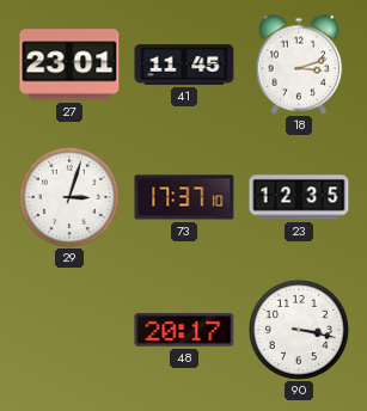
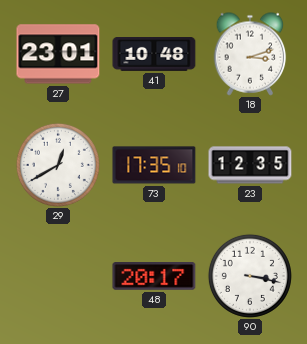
41: 11:45 -> 10:48 (154, 55)
29: 3:03 -> 12:40 (58, 165)
73: 17:37 -> 17:35 (154, 165)
